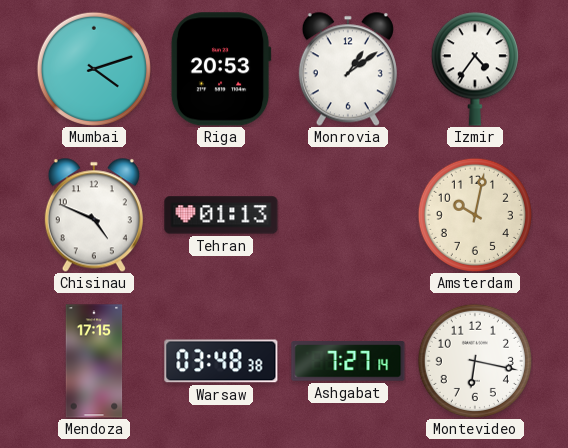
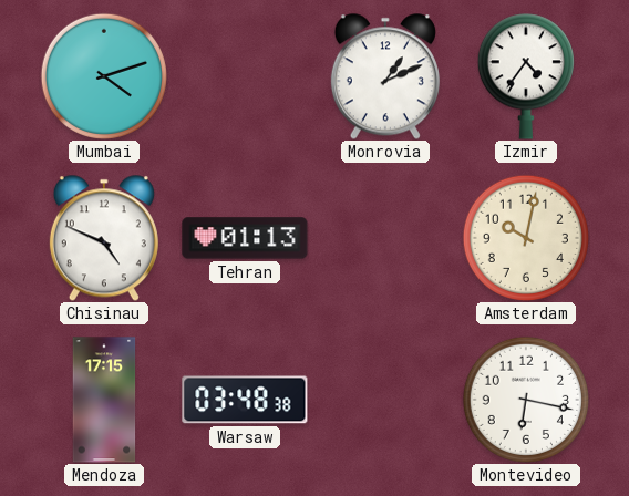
Riga: 20:53 -> none (221, 69)
Monrovia: 1:09 -> 1:11 (385, 76)
Ashgabat: 7:27 -> none (348, 361)
